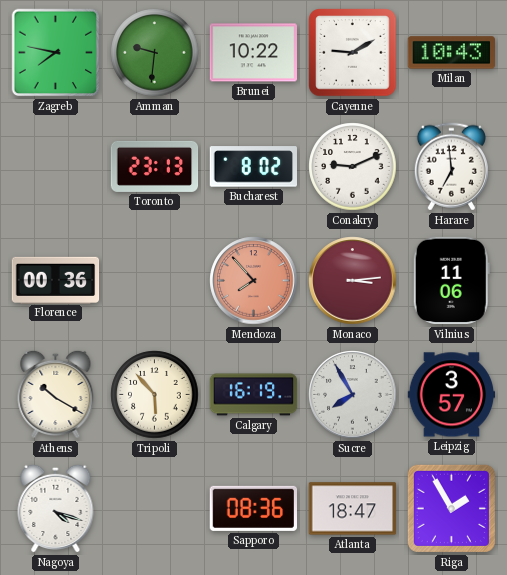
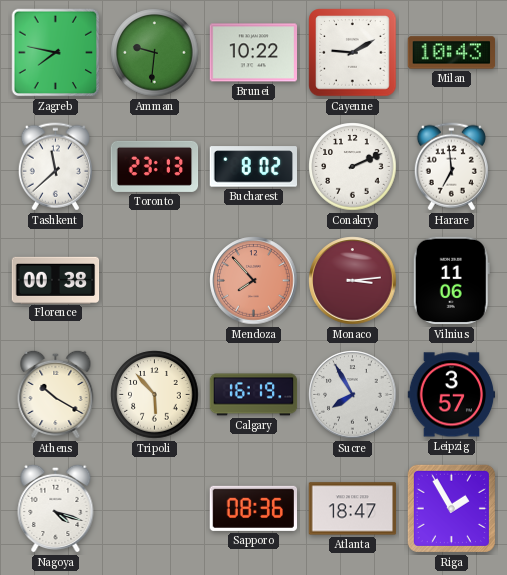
Tashkent: none -> 11:38 (55, 167)
Conakry: 9:11 -> 2:11 (353, 167)
Florence: 00:36 -> 00:38 (56, 280)
